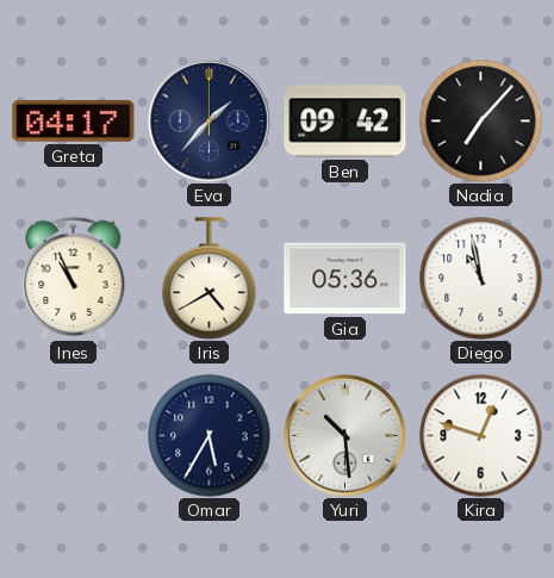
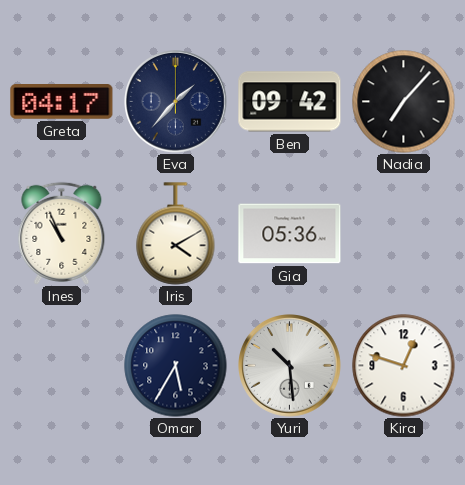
Iris: 4:40 -> 4:10 (176, 234)
Diego: 10:58 -> none (481, 279)
